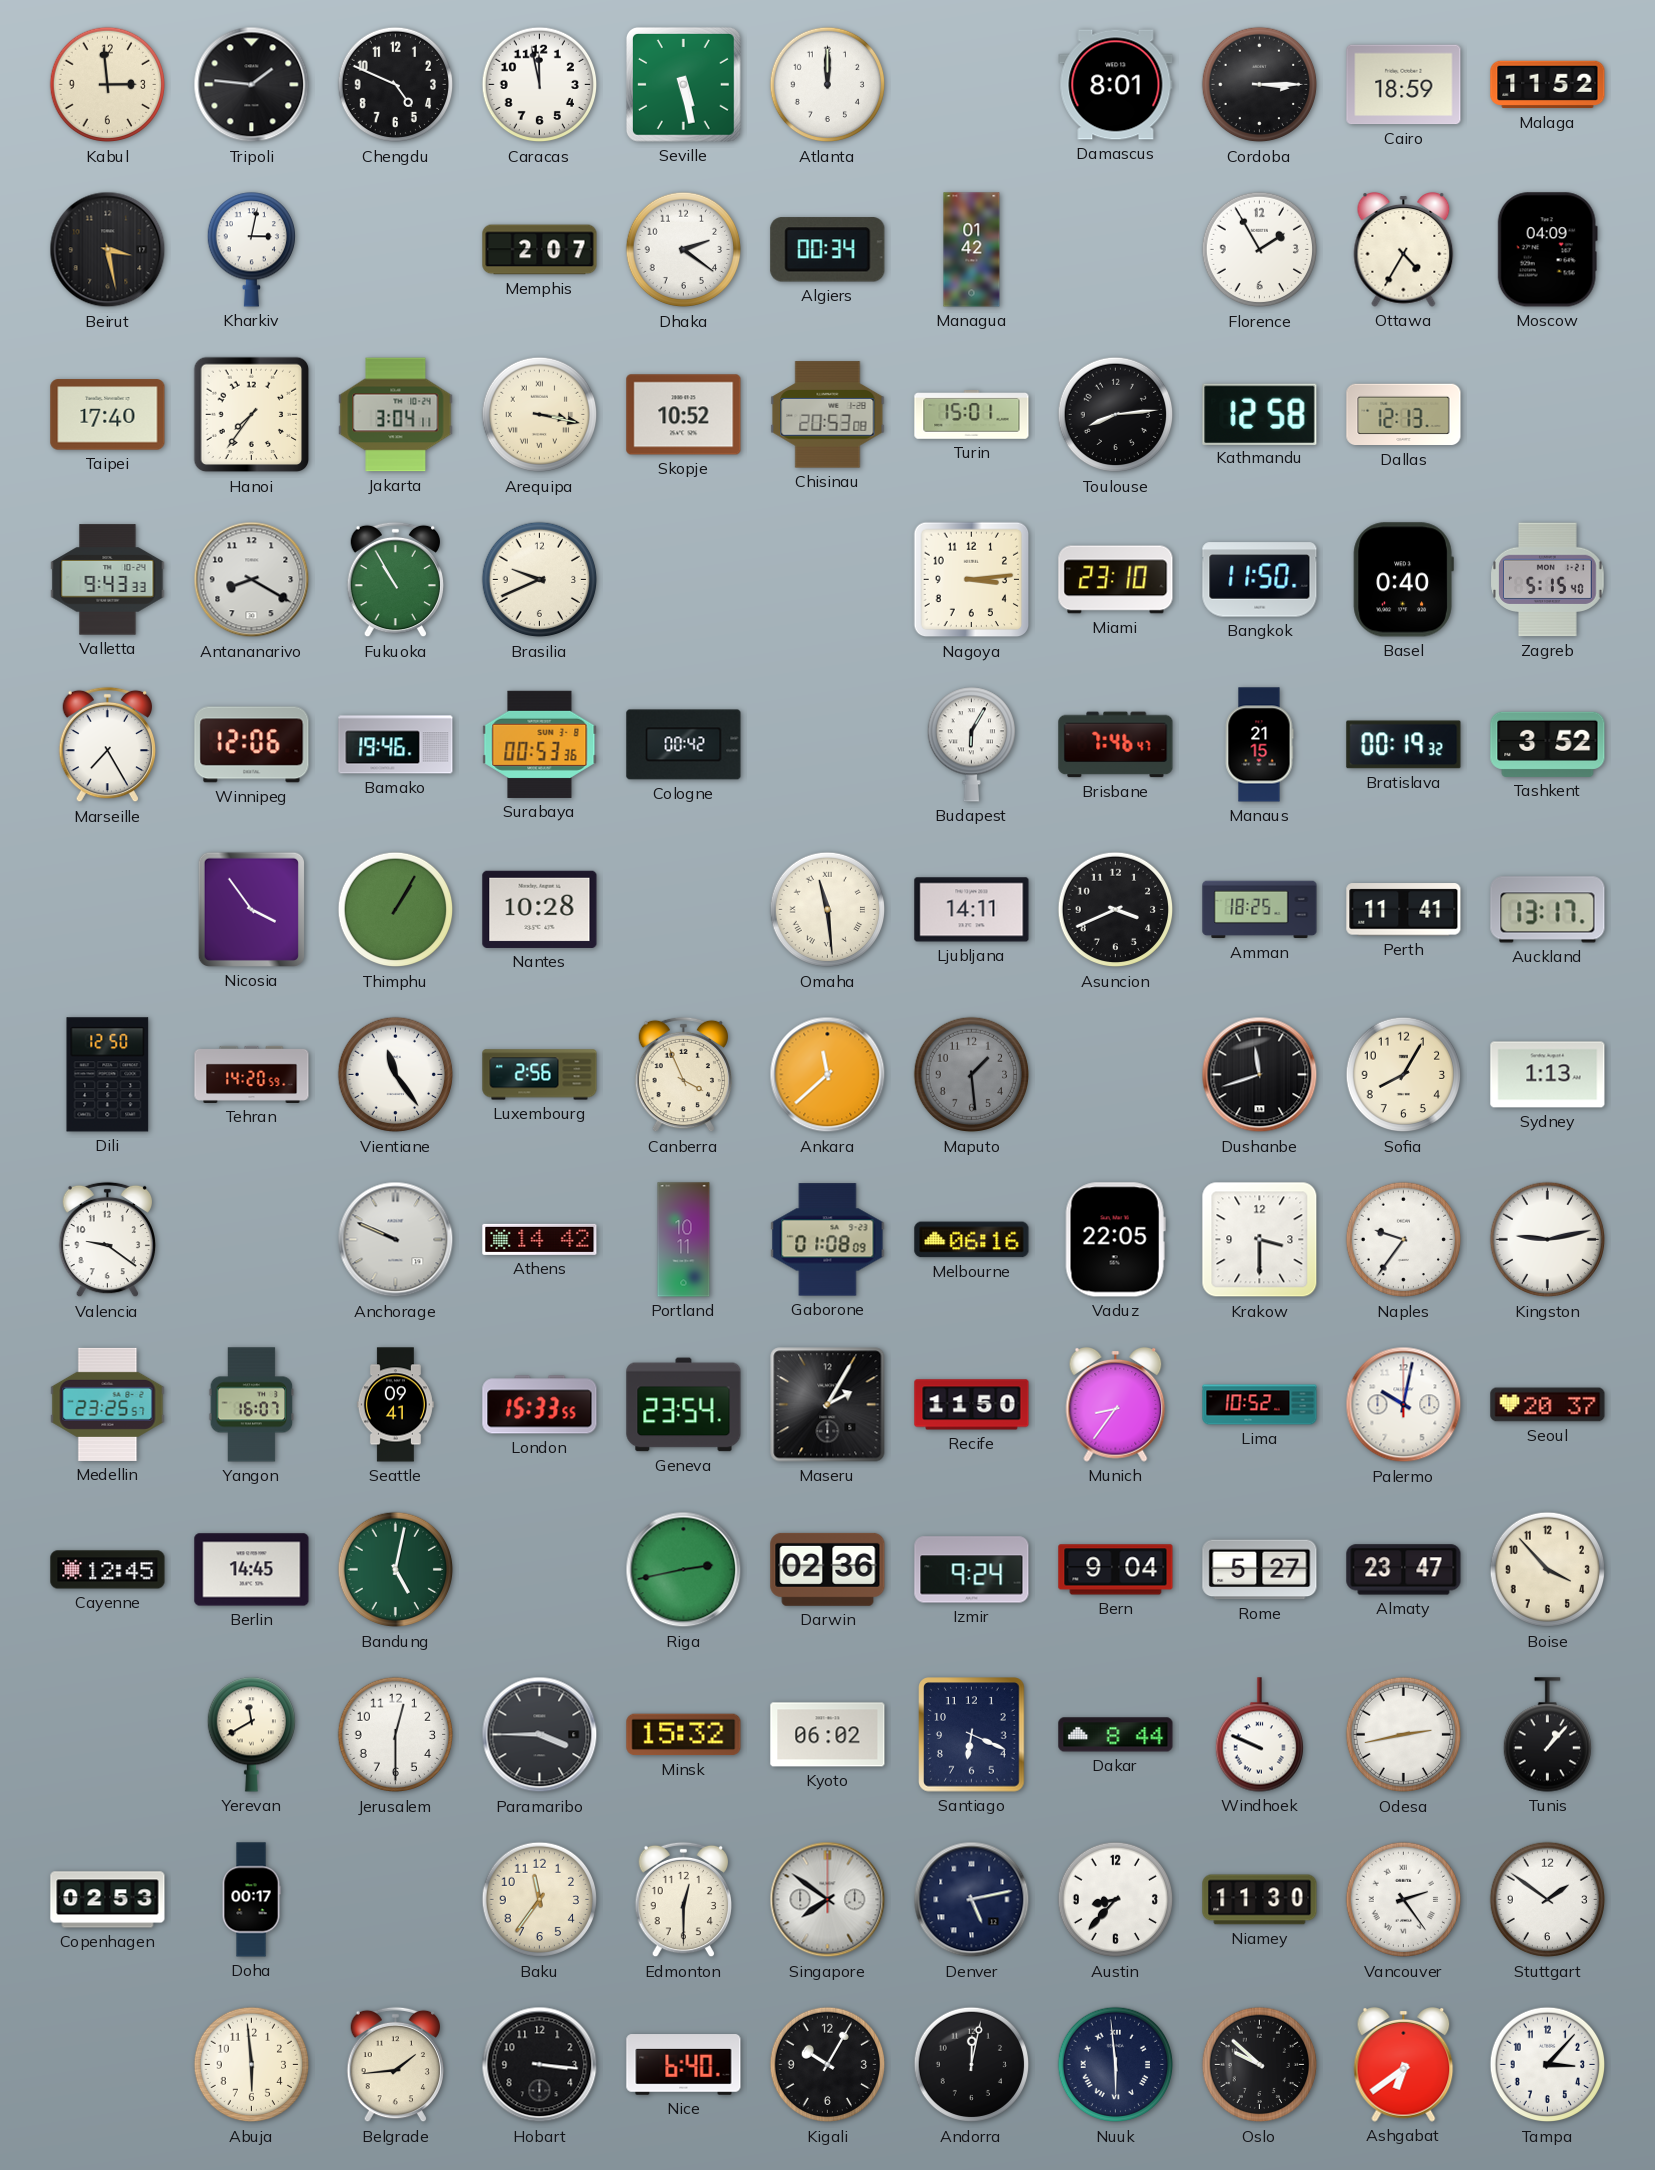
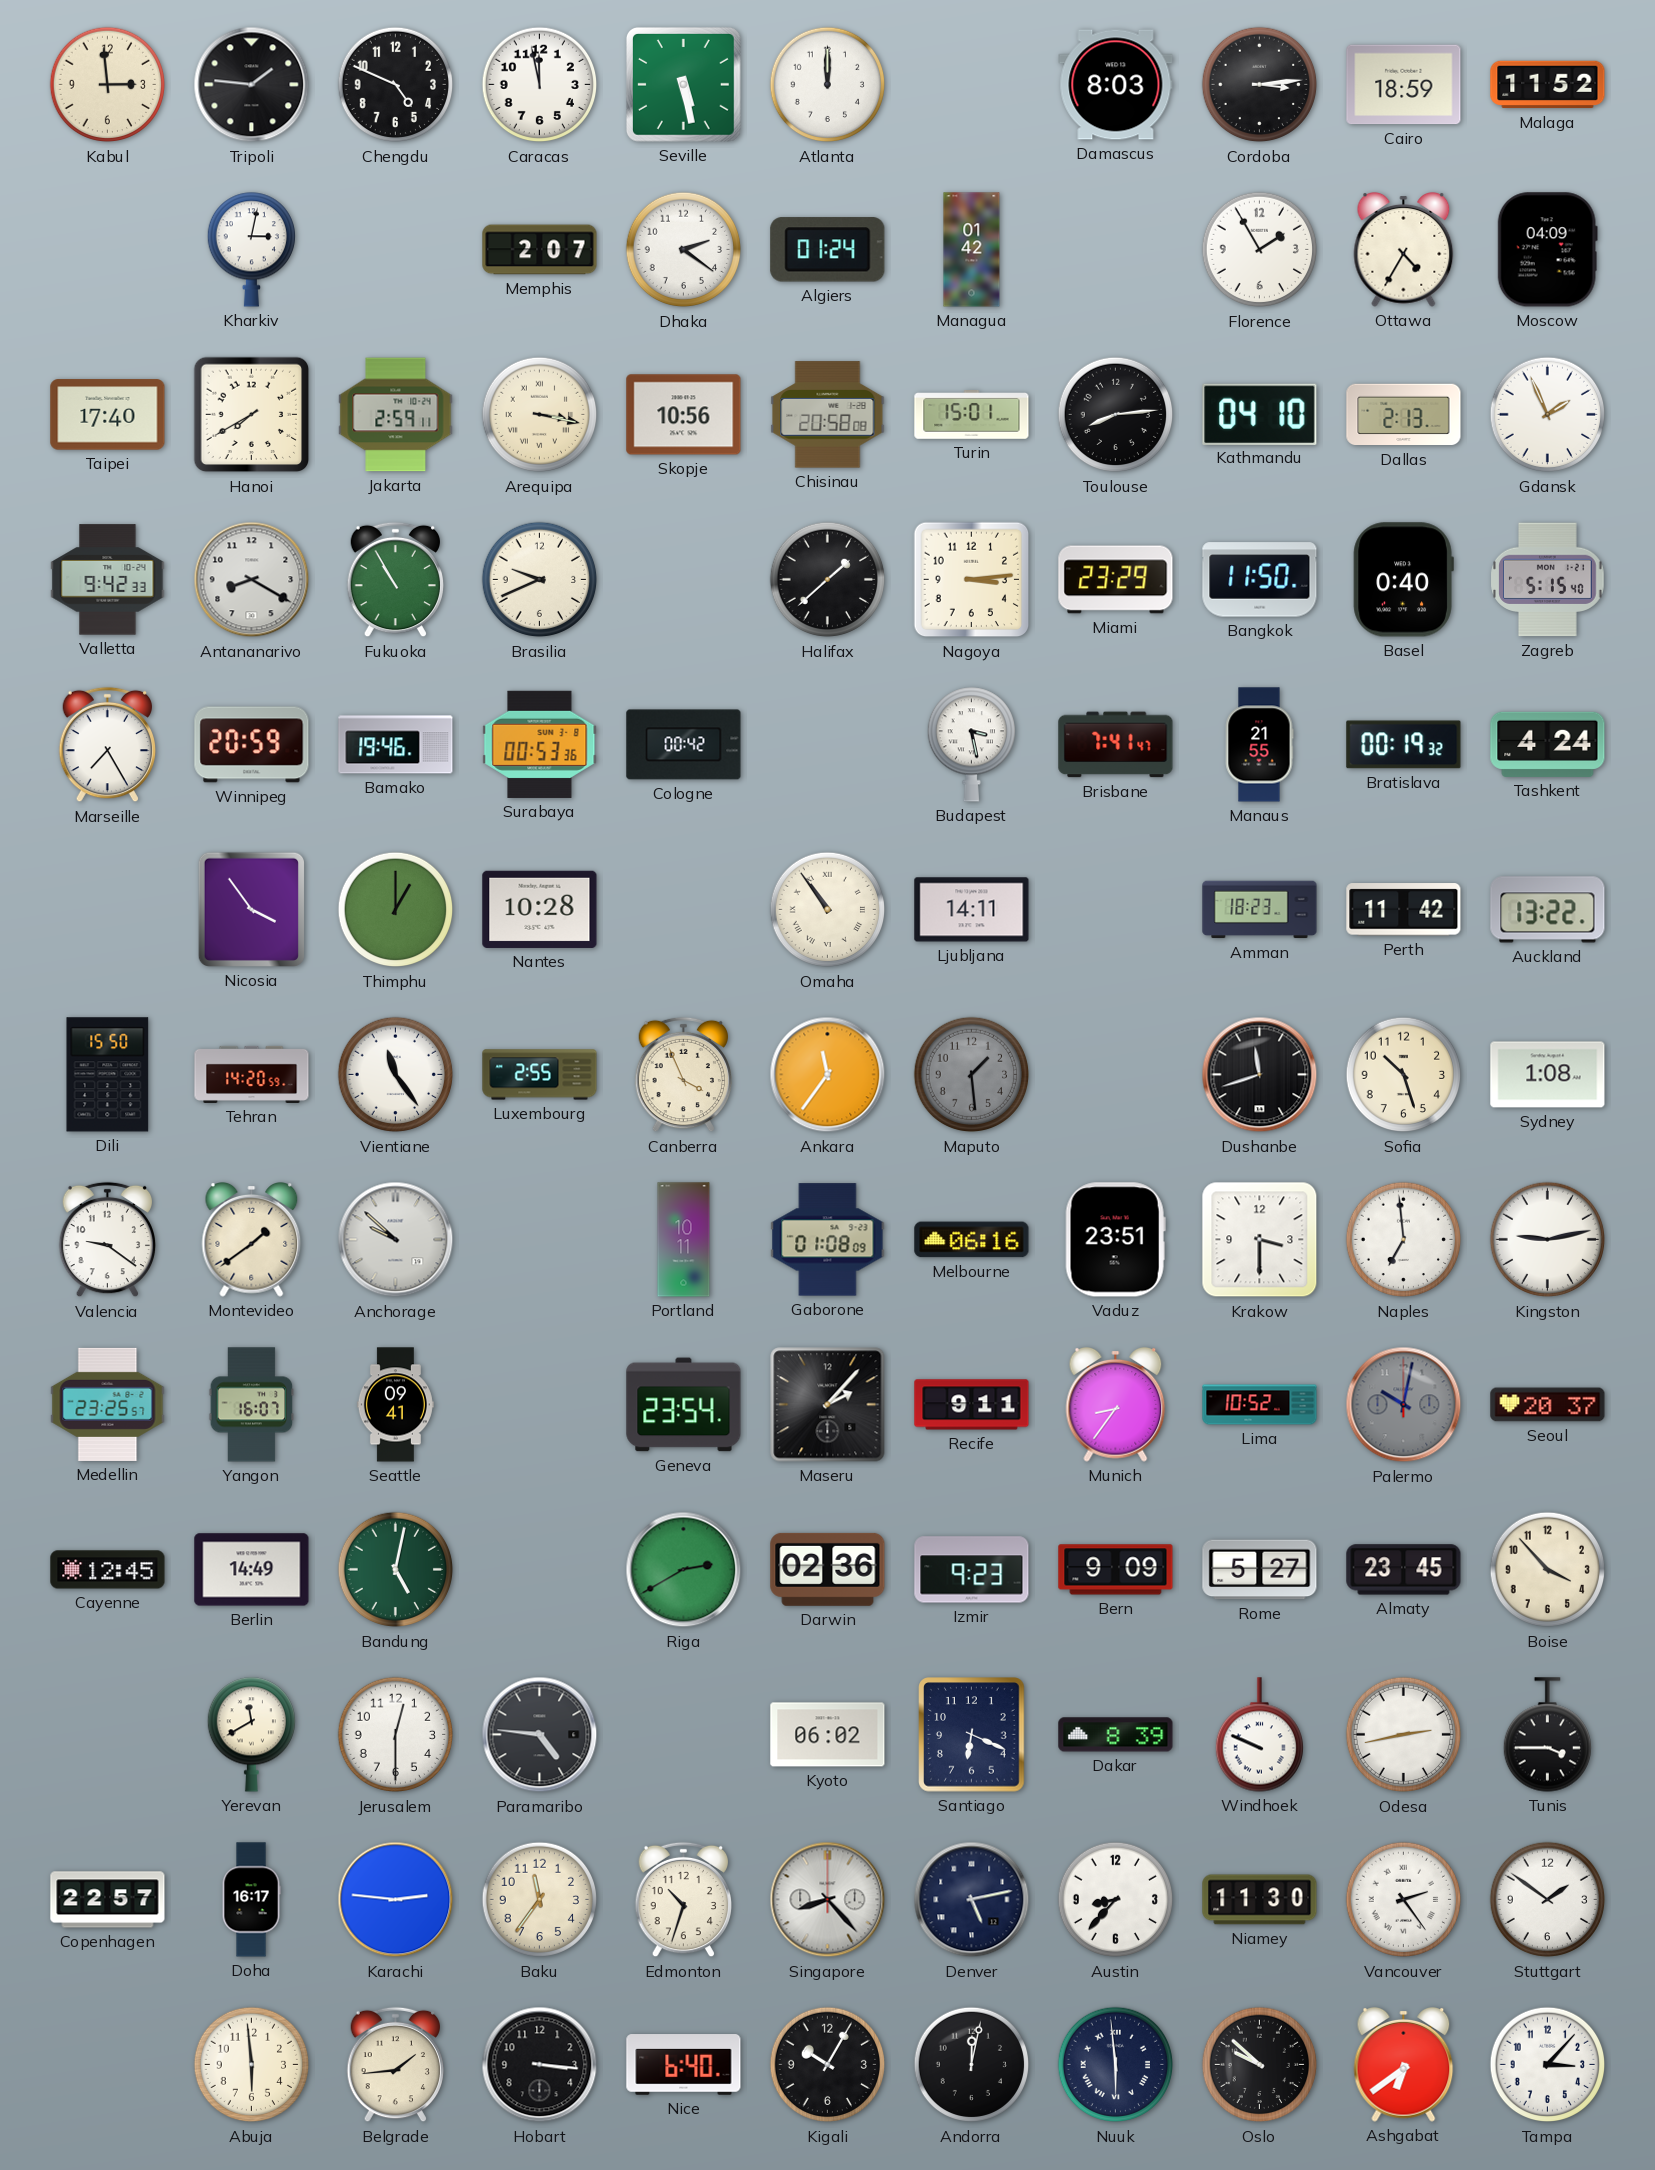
Damascus: 8:01 -> 8:03 (1116, 85)
Cordoba: 3:15 -> 3:14 (1260, 85)
Beirut: 3:28 -> none (108, 250)
Algiers: 00:34 -> 01:24 (828, 250)
Hanoi: 7:36 -> 7:40 (252, 415)
Jakarta: 3:04 -> 2:59 (396, 415)
Skopje: 10:52 -> 10:56 (684, 415)
Chisinau: 20:53 -> 20:58 (828, 415)
Kathmandu: 12:58 -> 04:10 (1260, 414)
Dallas: 12:13 -> 2:13 (1404, 415)
Gdansk: none -> 1:56 (1548, 415)
Valletta: 9:43 -> 9:42 (108, 580)
Halifax: none -> 1:38 (828, 580)
Miami: 23:10 -> 23:29 (1116, 580)
Winnipeg: 12:06 -> 20:59 (252, 745)
Budapest: 6:05 -> 3:28 (971, 745)
Brisbane: 7:46 -> 7:41 (1116, 745)
Manaus: 21:15 -> 21:55 (1259, 745)
Tashkent: 3:52 -> 4:24 (1548, 744)
Thimphu: 1:05 -> 1:00 (396, 910)
Omaha: 11:29 -> 10:54 (828, 910)
Asuncion: 3:41 -> none (1116, 910)
Amman: 18:25 -> 18:23 (1260, 910)
Perth: 11:41 -> 11:42 (1404, 910)
Auckland: 13:17 -> 13:22 (1548, 910)
Dili: 12:50 -> 15:50 (108, 1075)
Luxembourg: 2:56 -> 2:55 (540, 1075)
Ankara: 11:38 -> 11:36 (828, 1075)
Sofia: 8:05 -> 10:27 (1404, 1075)
Sydney: 1:13 -> 1:08 (1548, 1075)
Montevideo: none -> 1:39 (252, 1240)
Anchorage: 9:49 -> 9:52 (396, 1240)
Athens: 14:42 -> none (540, 1239)
Vaduz: 22:05 -> 23:51 (1115, 1240)
Naples: 9:36 -> 6:59 (1404, 1240)
London: 15:33 -> none (540, 1405)
Maseru: 2:05 -> 2:07 (828, 1405)
Recife: 11:50 -> 9:11 (972, 1405)
Palermo dial: white -> grey (1404, 1405)
Berlin: 14:45 -> 14:49 (252, 1570)
Riga: 2:43 -> 2:40 (684, 1570)
Izmir: 9:24 -> 9:23 (972, 1570)
Bern: 9:04 -> 9:09 (1116, 1570)
Almaty: 23:47 -> 23:45 (1404, 1570)
Paramaribo: 3:45 -> 4:46 (540, 1735)
Minsk: 15:32 -> none (684, 1735)
Dakar: 8:44 -> 8:39 (1116, 1735)
Tunis: 1:07 -> 3:45 (1547, 1735)
Copenhagen: 02:53 -> 22:57 (108, 1900)
Doha: 00:17 -> 16:17 (251, 1900)
Karachi: none -> 2:46 (396, 1900)
Edmonton: 12:30 -> 10:33 (683, 1900)
Singapore: 7:51 -> 8:23 (828, 1900)
